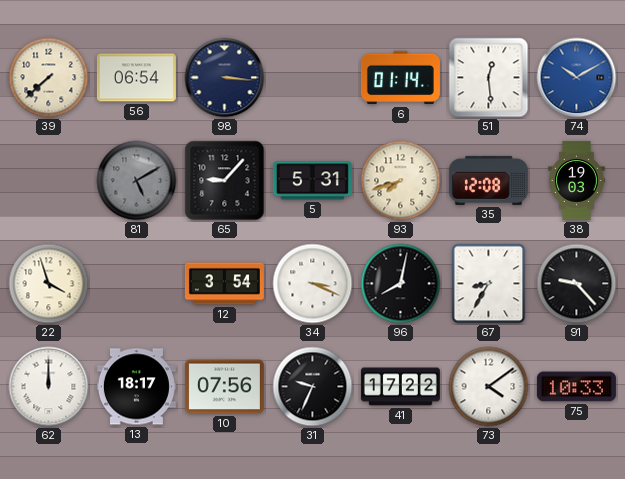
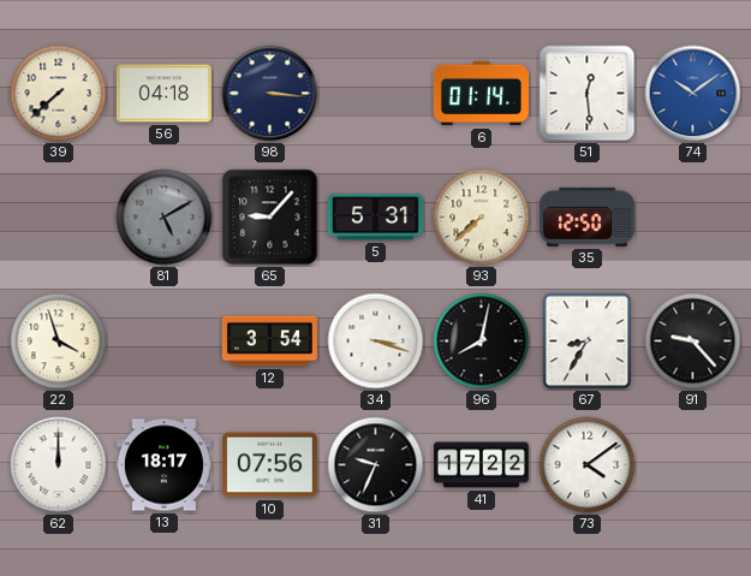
56: 06:54 -> 04:18 (163, 94)
74: 10:10 -> 10:09 (693, 94)
93: 7:42 -> 7:38 (482, 218)
35: 12:08 -> 12:50 (586, 216)
38: 19:03 -> none (577, 180)
34: 3:19 -> 3:18 (376, 342)
75: 10:33 -> none (576, 387)
